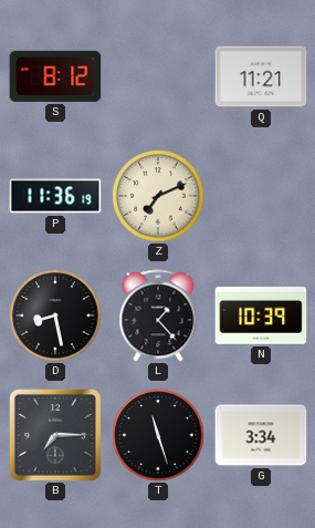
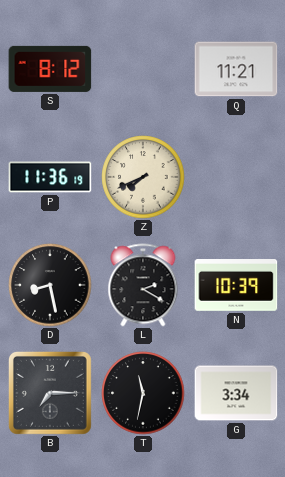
Z: 7:11 -> 7:41 (143, 177)
L: 1:23 -> 2:20 (143, 285)
T: 11:27 -> 11:32 (143, 393)
